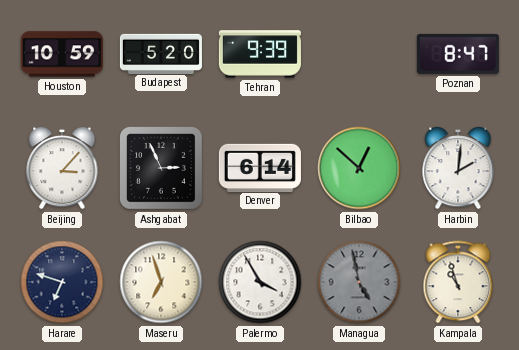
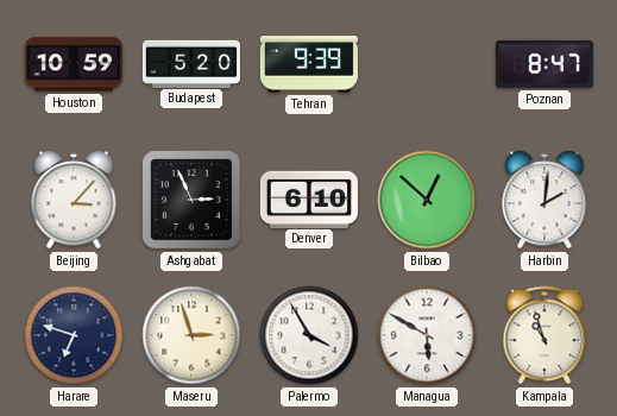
Denver: 6:14 -> 6:10 (309, 198)
Maseru: 6:57 -> 2:57 (191, 335)
Managua: 4:58 -> 5:50 (427, 335)
Managua dial: grey -> white (427, 335)
